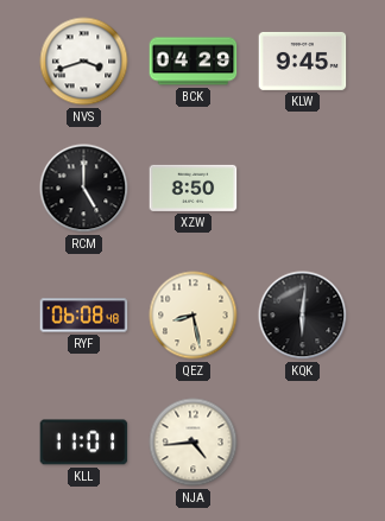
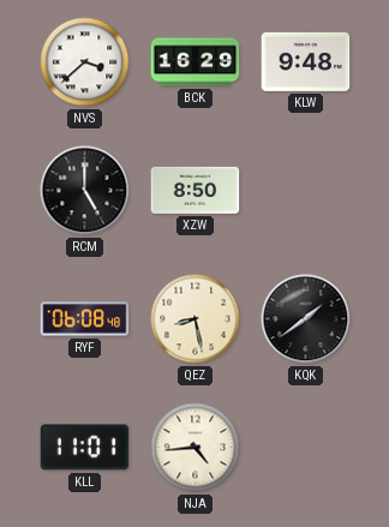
NVS: 3:42 -> 3:38 (85, 62)
BCK: 04:29 -> 16:29 (196, 62)
KLW: 9:45 -> 9:48 (306, 61)
KQK: 6:01 -> 1:39 (306, 319)
